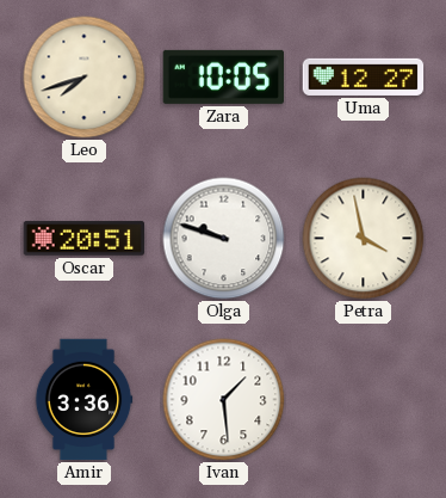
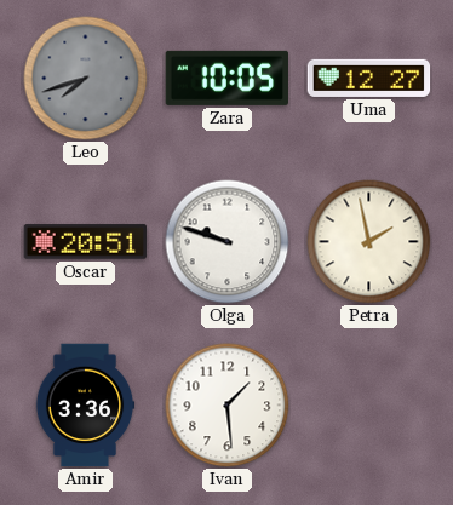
Leo dial: cream -> grey (86, 79)
Petra: 3:58 -> 1:58 (369, 242)
